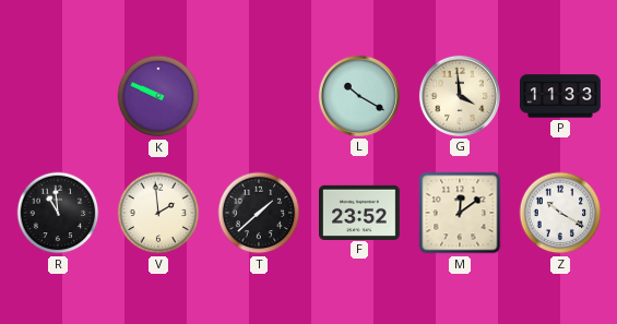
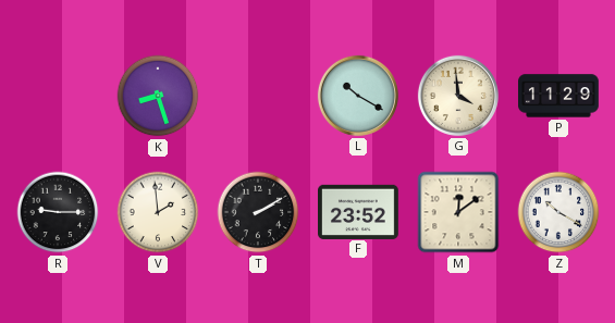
K: 9:49 -> 8:27 (158, 96)
P: 11:33 -> 11:29 (559, 96)
R: 10:59 -> 9:15 (58, 212)
T: 1:38 -> 2:10 (258, 212)
